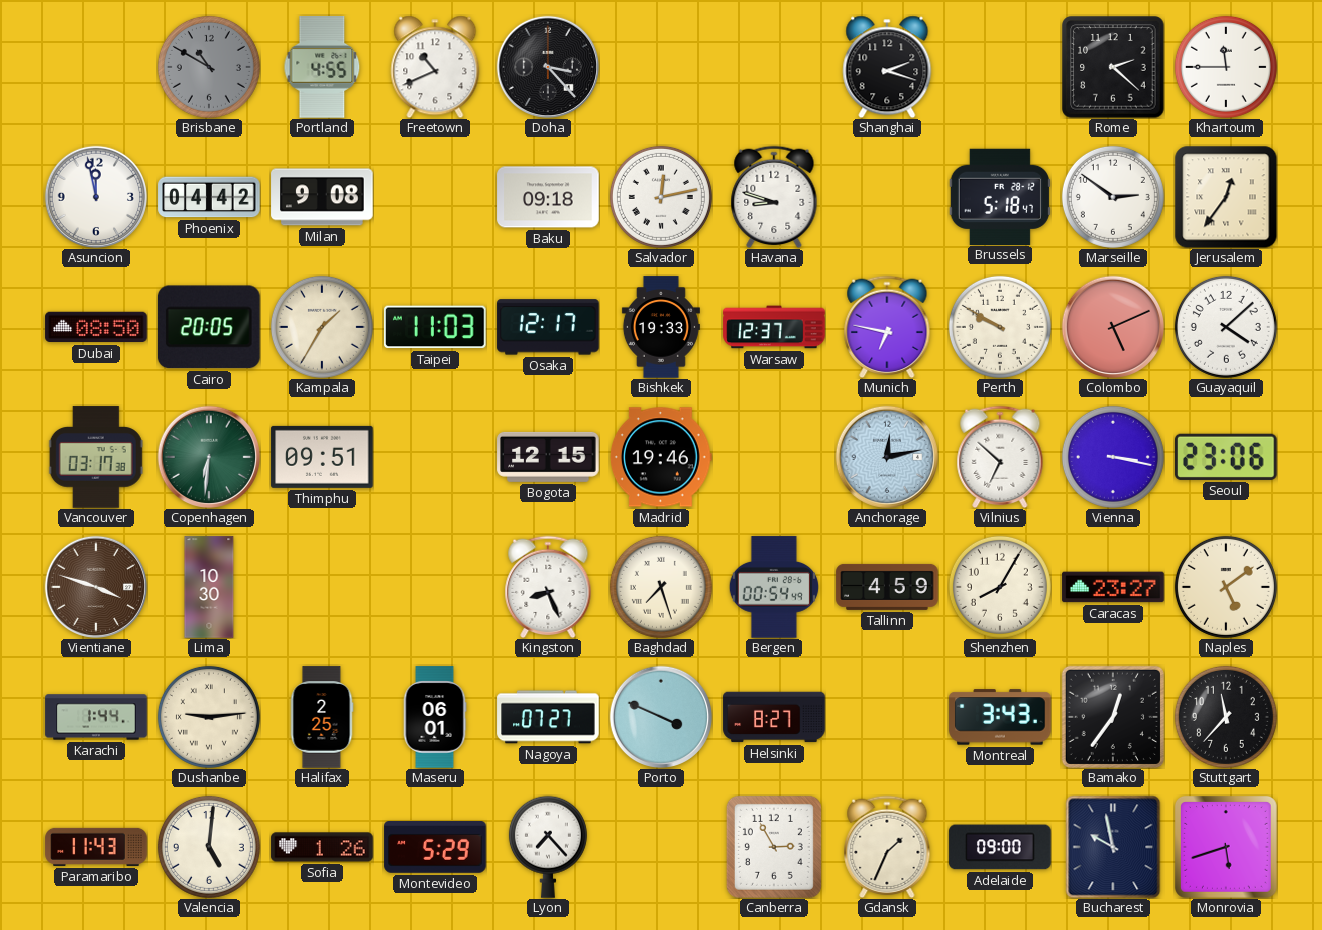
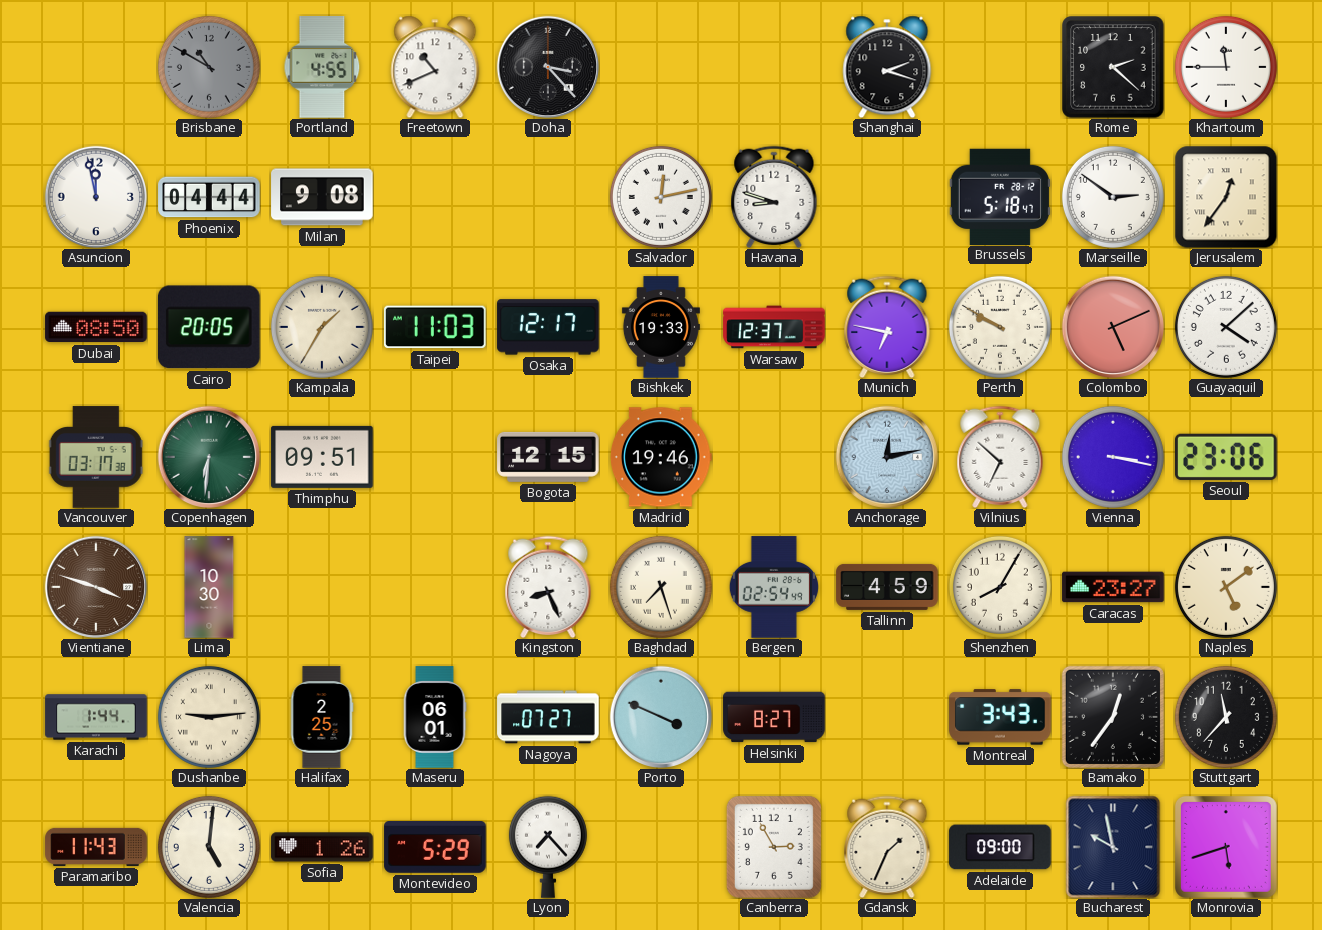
Phoenix: 04:42 -> 04:44 (209, 197)
Baku: 09:18 -> none (548, 197)
Bergen: 00:54 -> 02:54 (774, 587)
